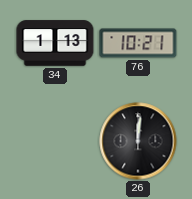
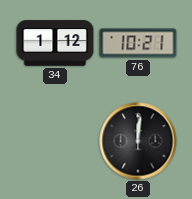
34: 1:13 -> 1:12 (55, 43)
